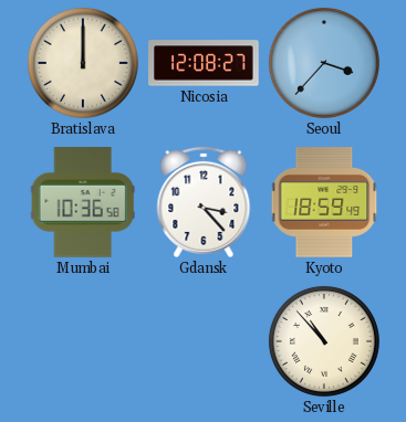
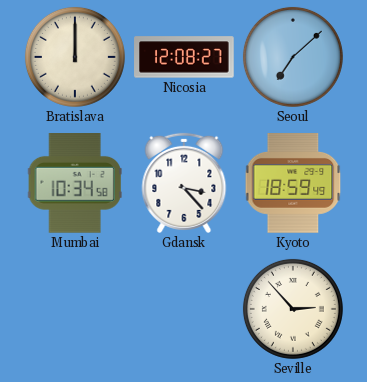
Seoul: 3:37 -> 7:08 (293, 57)
Mumbai: 10:36 -> 10:34 (75, 184)
Seville: 10:53 -> 2:53 (293, 309)
